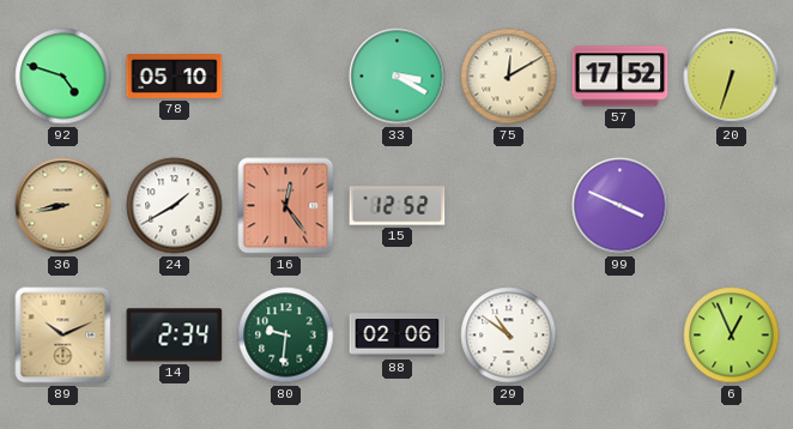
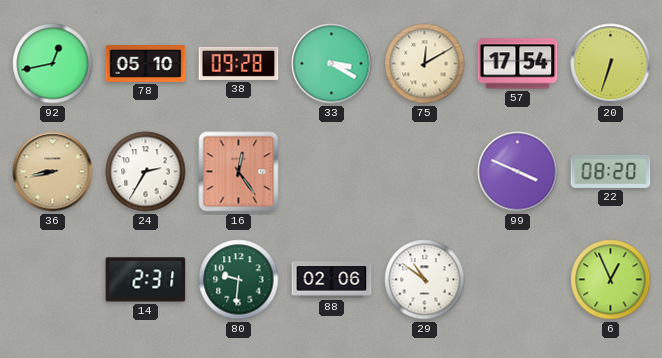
92: 4:48 -> 12:43 (53, 64)
38: none -> 09:28 (239, 63)
57: 17:52 -> 17:54 (518, 64)
24: 1:40 -> 2:35 (146, 172)
15: 12:52 -> none (398, 206)
22: none -> 08:20 (611, 171)
89: 10:11 -> none (63, 336)
14: 2:34 -> 2:31 (146, 280)
